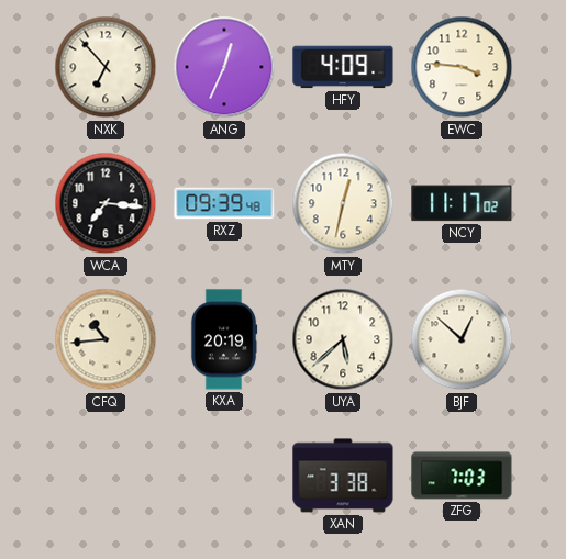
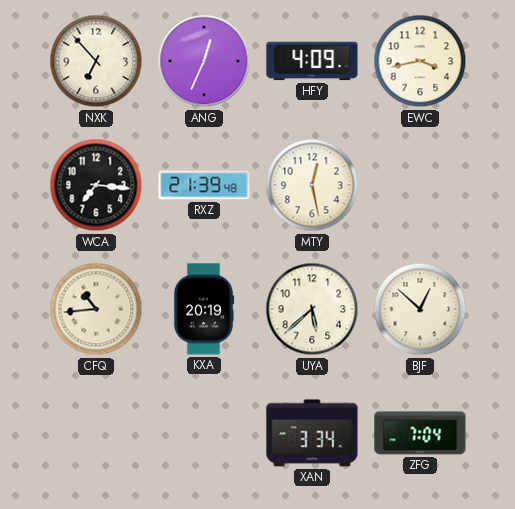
EWC: 3:46 -> 3:43 (420, 61)
RXZ: 09:39 -> 21:39 (204, 185)
MTY: 12:32 -> 12:28 (312, 185)
NCY: 11:17 -> none (462, 203)
XAN: 3:38 -> 3:34 (312, 433)
ZFG: 7:03 -> 7:04 (420, 433)
